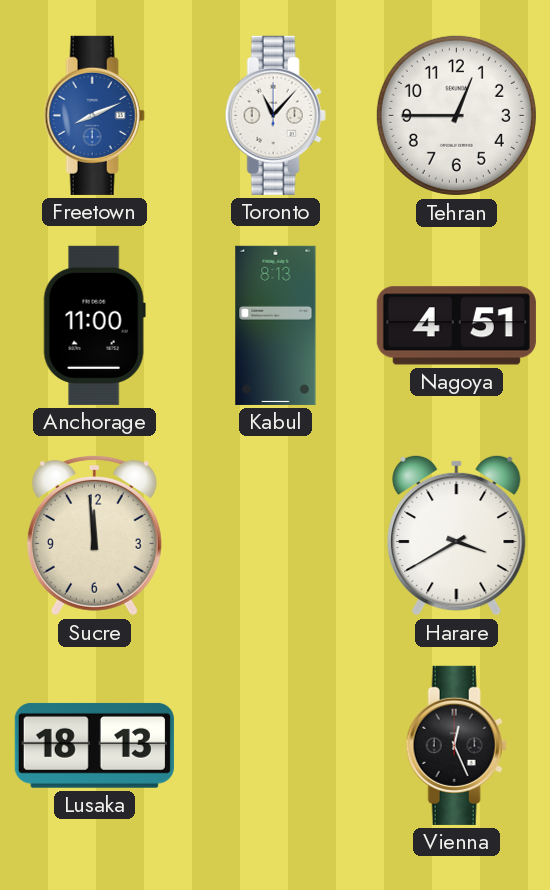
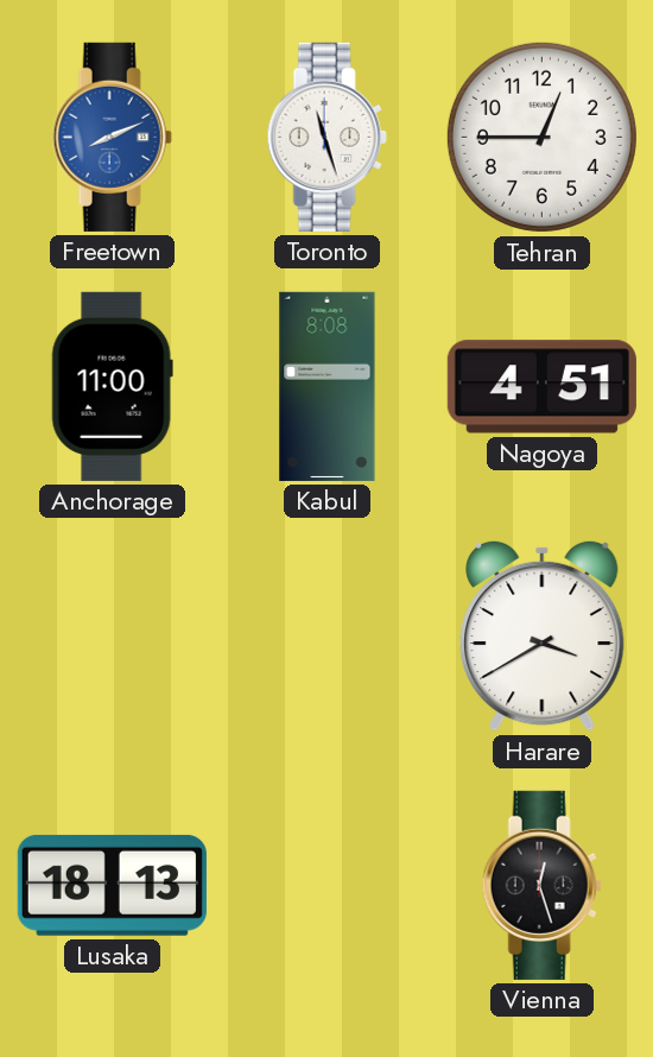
Toronto: 11:07 -> 11:27 (326, 137)
Kabul: 8:13 -> 8:08 (328, 386)
Sucre: 11:59 -> none (94, 535)
Vienna: 12:26 -> 12:27 (541, 885)
